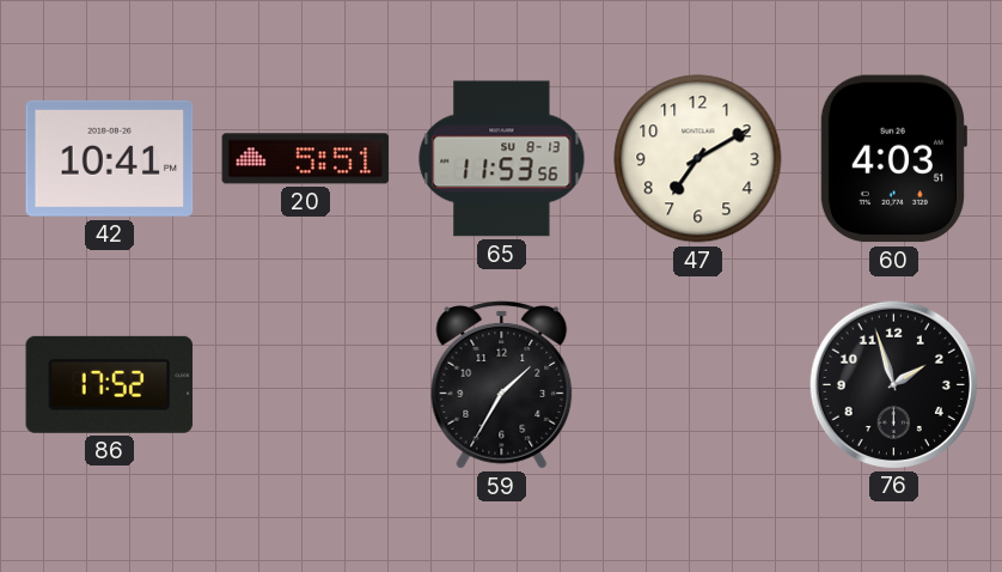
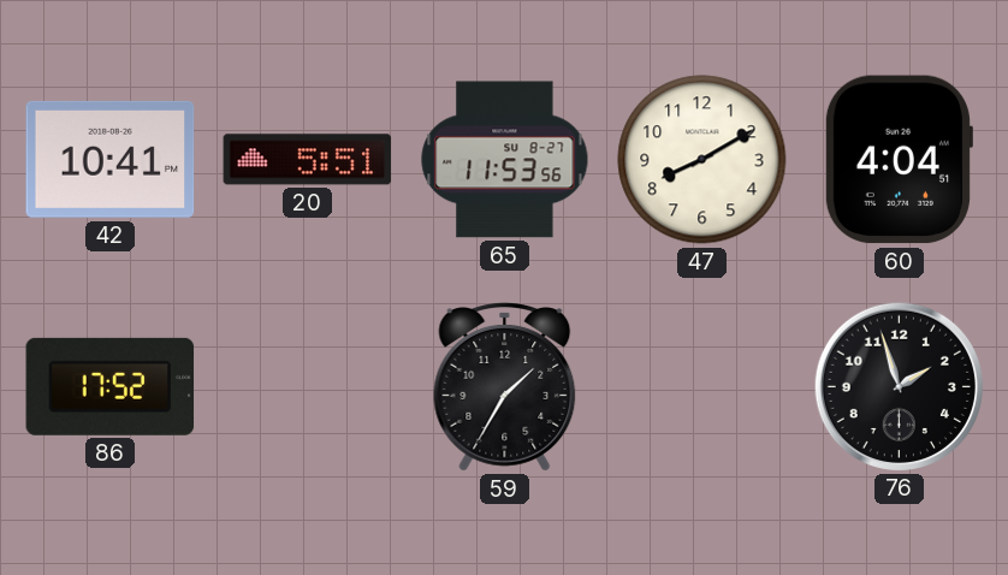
65 date: SU 8-13 -> SU 8-27 (505, 160)
47: 7:10 -> 8:10 (702, 160)
60: 4:03 -> 4:04 (897, 160)
